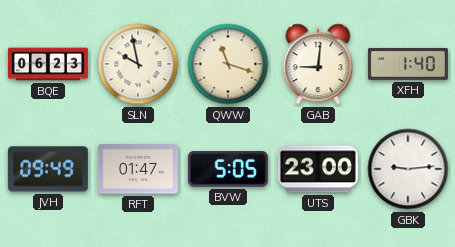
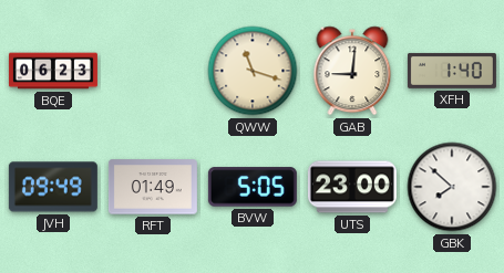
SLN: 9:58 -> none (138, 64)
RFT: 01:47 -> 01:49 (153, 187)
GBK: 9:14 -> 7:52 (452, 187)
